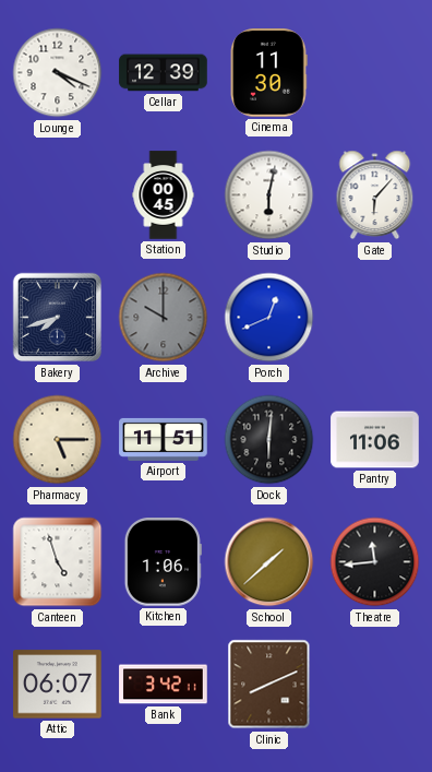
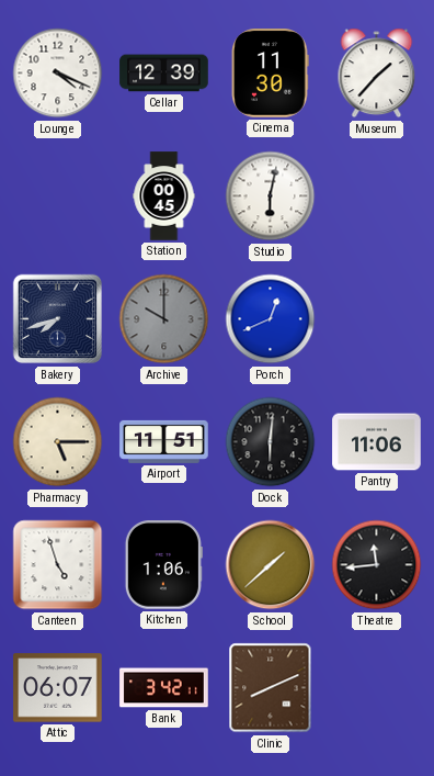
Museum: none -> 1:37 (377, 74)
Gate: 6:07 -> none (375, 195)
